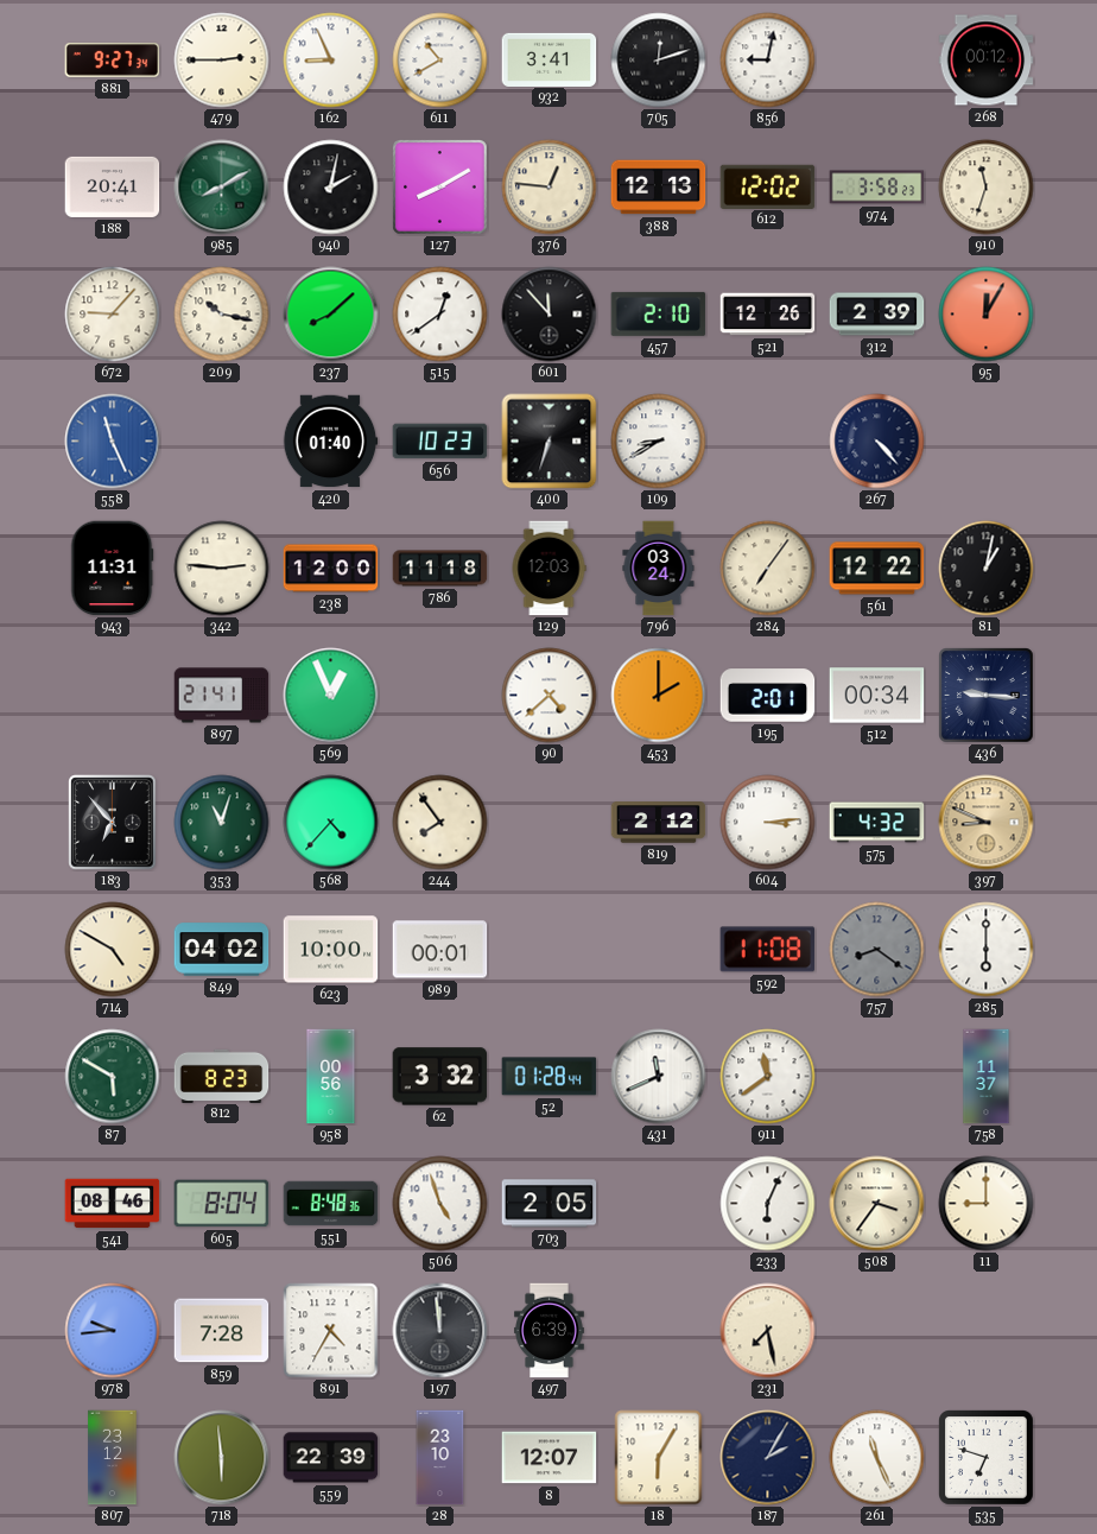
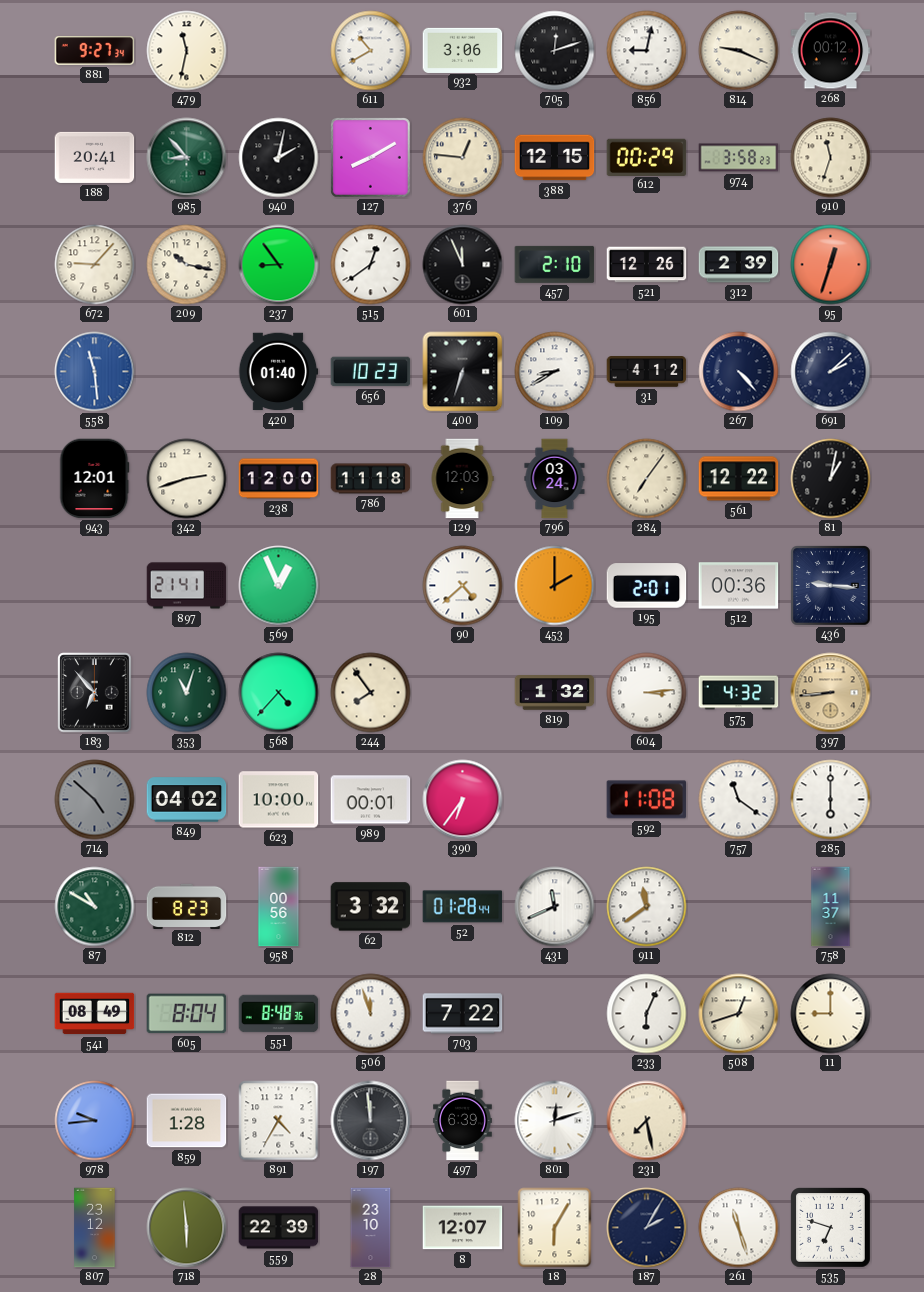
479: 2:45 -> 11:32 (187, 51)
162: 8:56 -> none (331, 61)
932: 3:41 -> 3:06 (463, 50)
814: none -> 9:19 (739, 51)
985: 8:10 -> 8:53 (187, 158)
388: 12:13 -> 12:15 (555, 158)
612: 12:02 -> 00:29 (647, 157)
237: 8:08 -> 8:54 (279, 265)
601: 11:53 -> 11:56 (463, 265)
95: 12:05 -> 12:33 (831, 265)
558: 11:26 -> 11:29 (95, 372)
31: none -> 4:12 (647, 372)
691: none -> 2:08 (831, 372)
943: 11:31 -> 12:01 (95, 479)
342: 2:46 -> 2:42 (187, 479)
512: 00:34 -> 00:36 (739, 586)
819: 2:12 -> 1:32 (555, 693)
397: 8:49 -> 8:44 (831, 693)
714: 4:50 -> 4:52 (95, 800)
714 dial: cream -> grey (95, 800)
390: none -> 6:36 (463, 800)
757: 8:21 -> 11:21 (739, 800)
757 dial: grey -> white (739, 800)
87: 5:50 -> 10:50 (95, 907)
541: 08:46 -> 08:49 (95, 1014)
506: 4:57 -> 11:57 (371, 1014)
703: 2:05 -> 7:22 (463, 1014)
508: 3:36 -> 12:42 (739, 1014)
859: 7:28 -> 1:28 (187, 1121)
801: none -> 12:12 (555, 1121)
261: 11:26 -> 11:27 (739, 1228)
